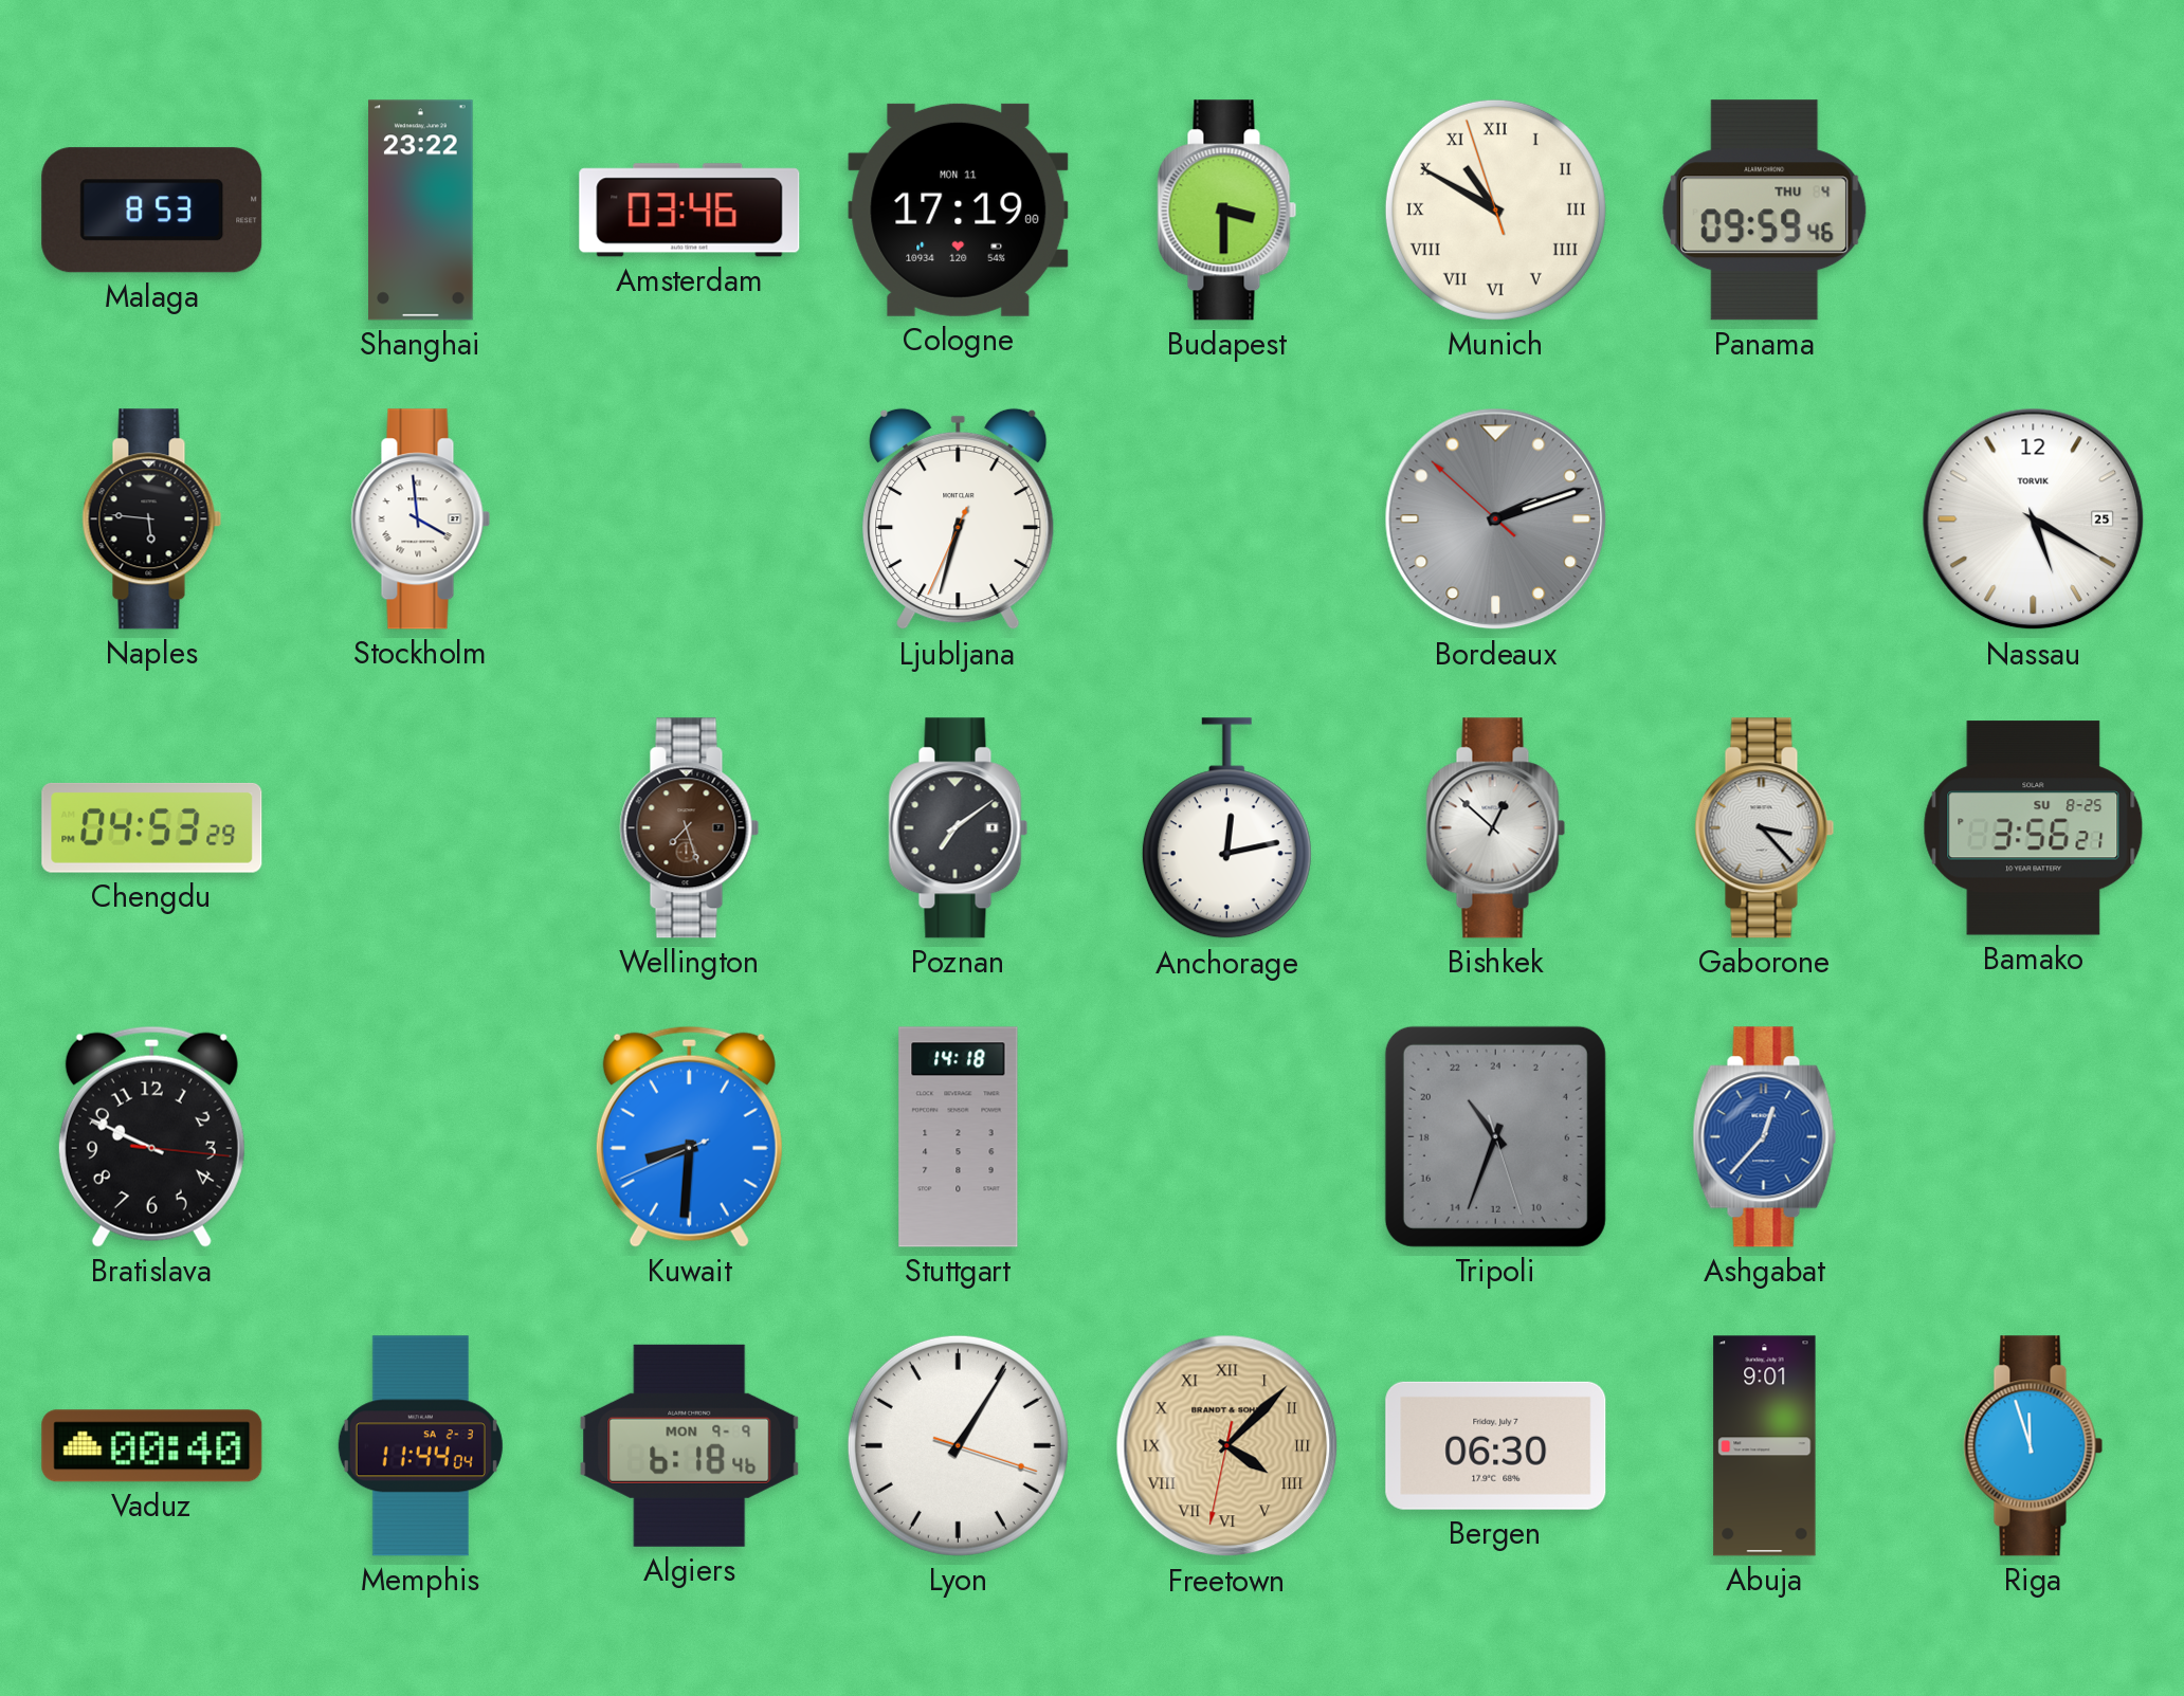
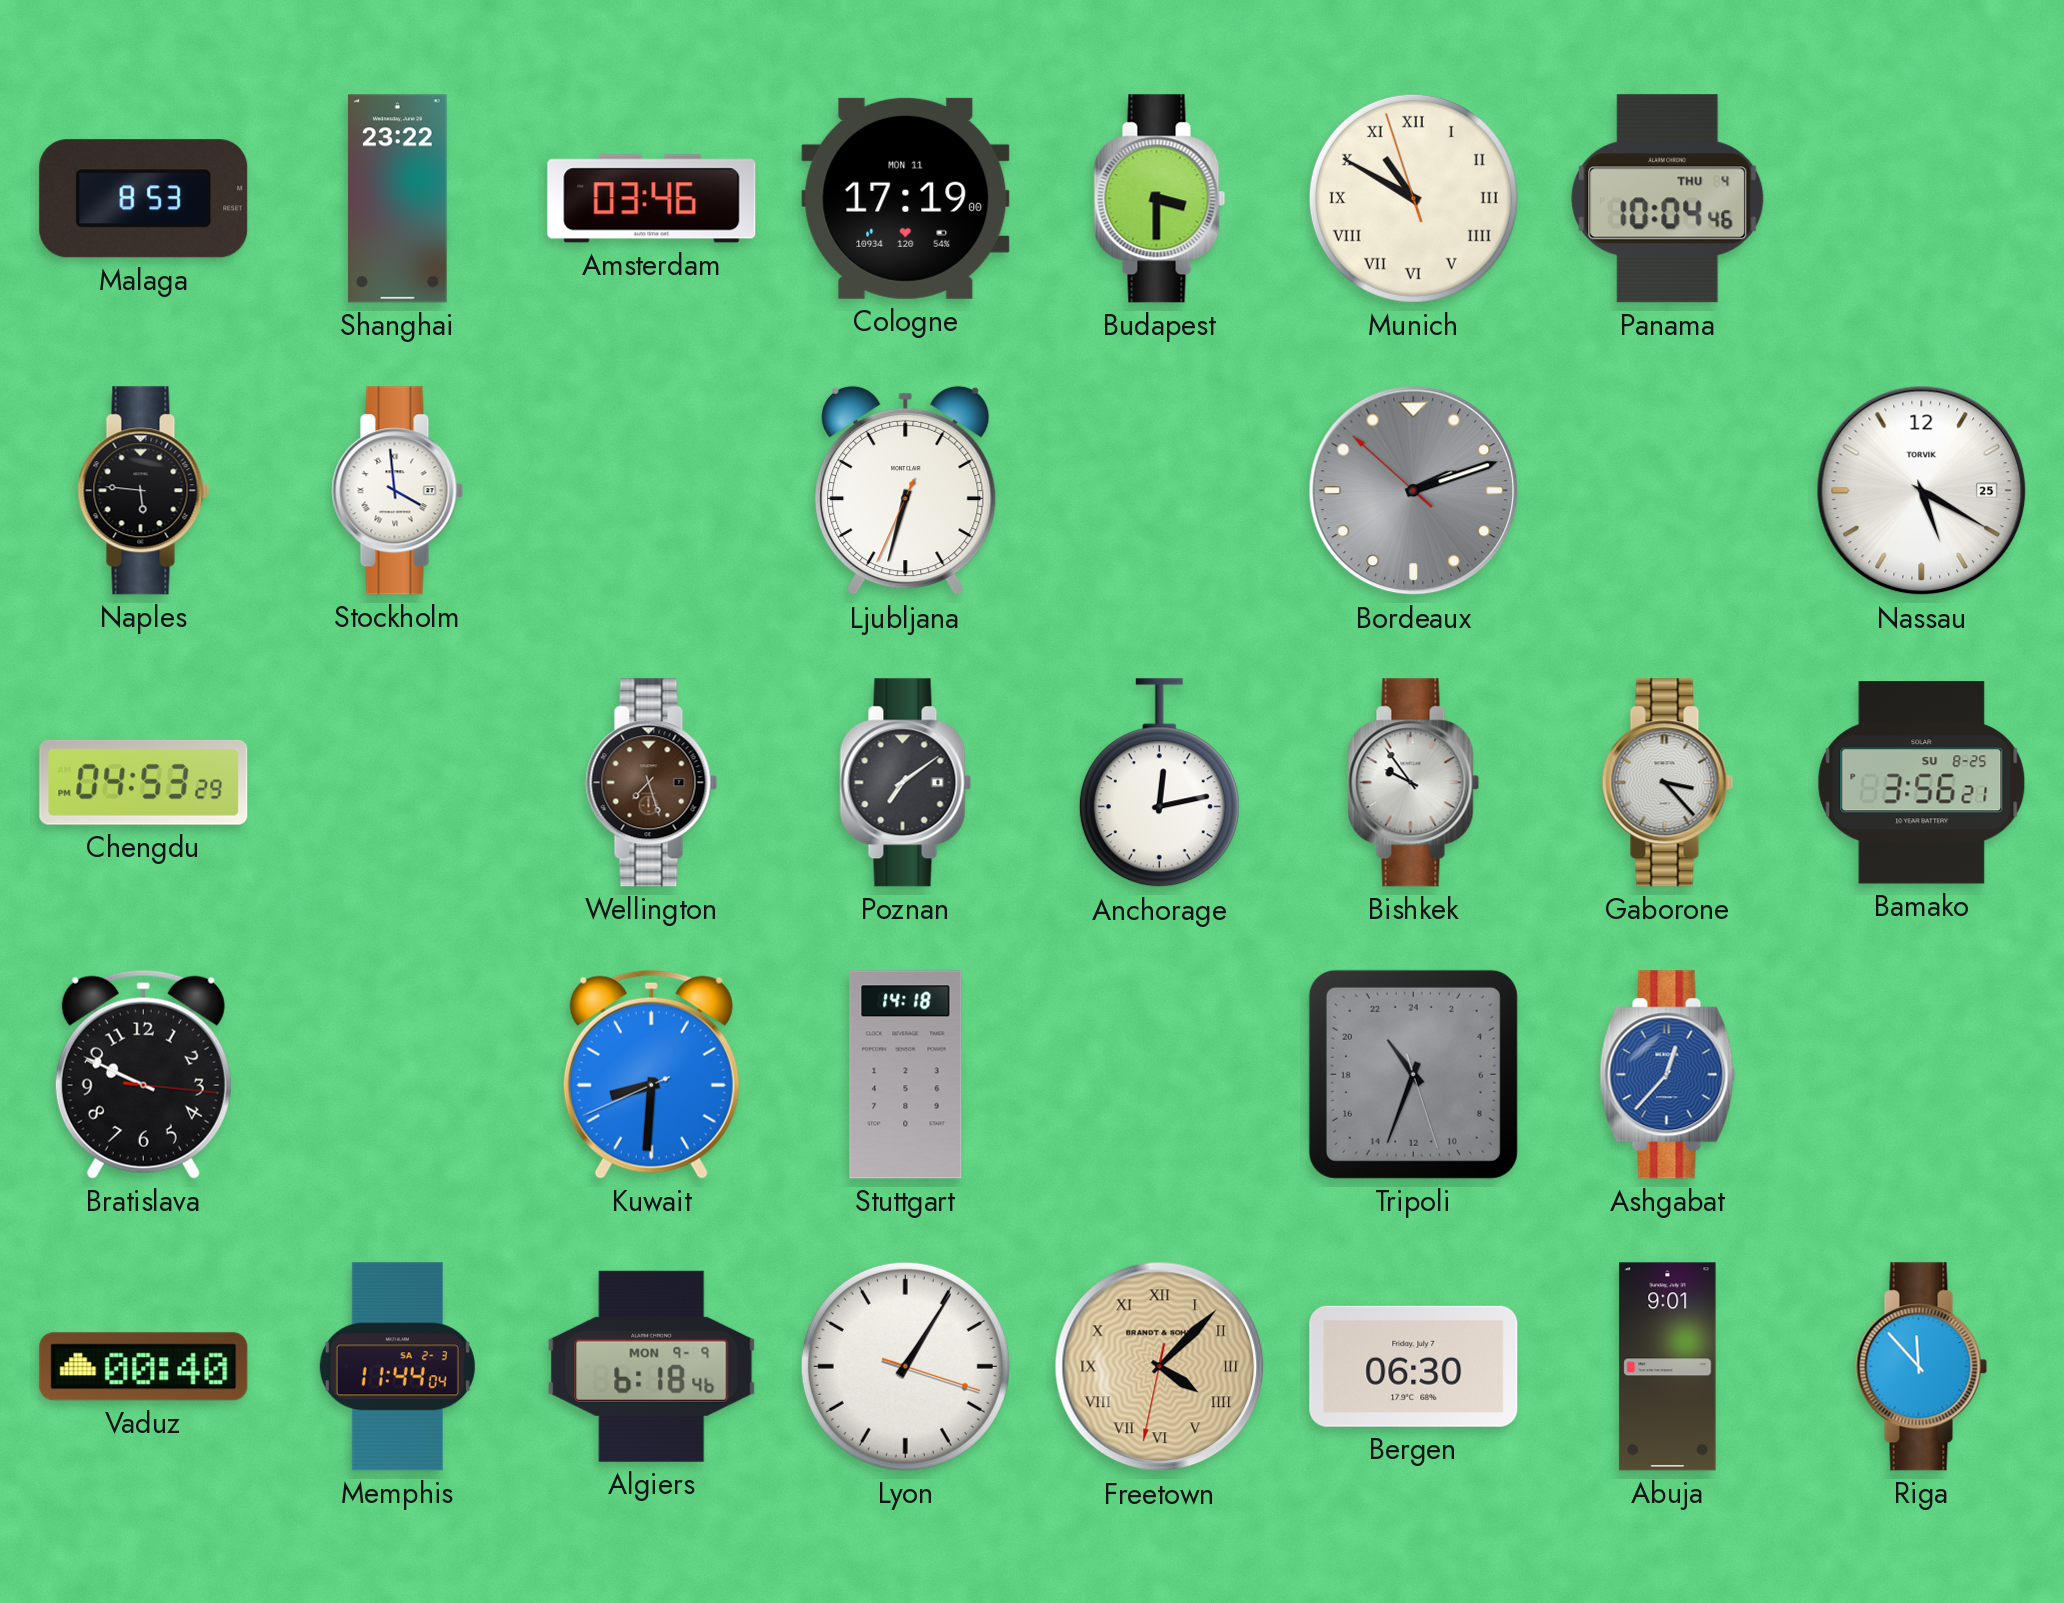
Panama: 09:59 -> 10:04 (1668, 199)
Bishkek: 12:52 -> 9:54 (1414, 783)
Riga: 11:57 -> 11:53 (1922, 1367)
